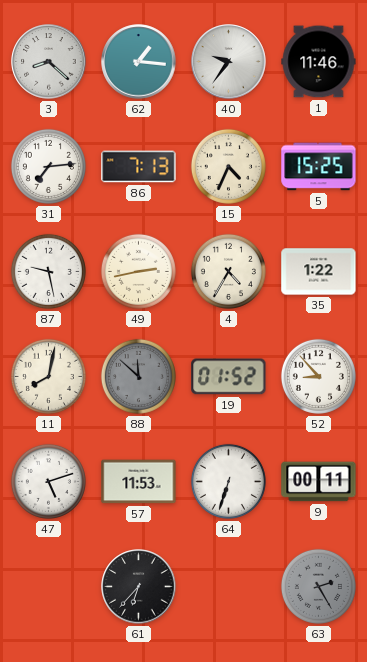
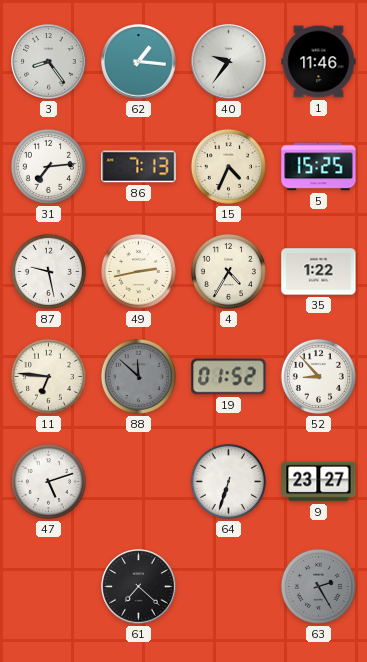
3: 8:22 -> 8:24 (49, 62)
11: 8:02 -> 6:46 (48, 376)
57: 11:53 -> none (139, 482)
9: 00:11 -> 23:27 (319, 482)
61: 6:37 -> 7:22 (139, 587)
